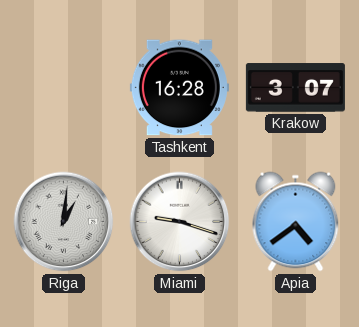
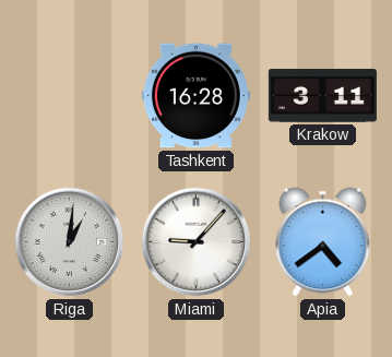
Krakow: 3:07 -> 3:11 (322, 96)
Miami: 9:18 -> 9:07 (197, 242)
